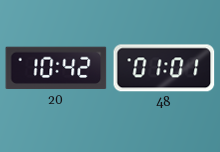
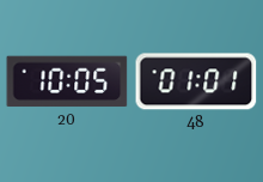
20: 10:42 -> 10:05 (67, 81)
